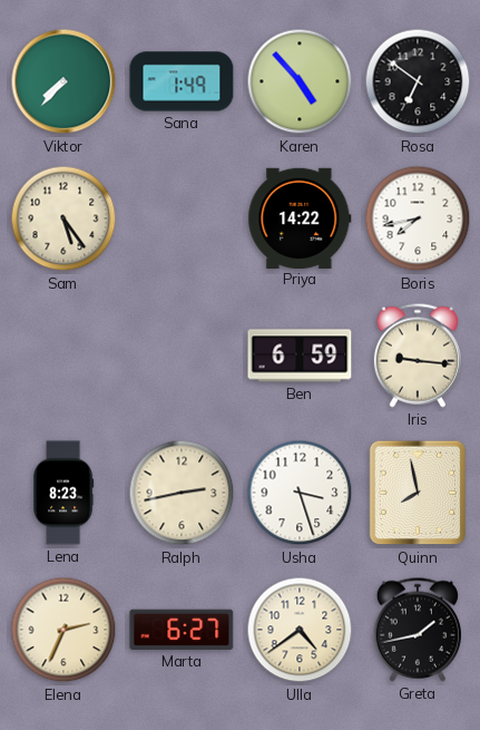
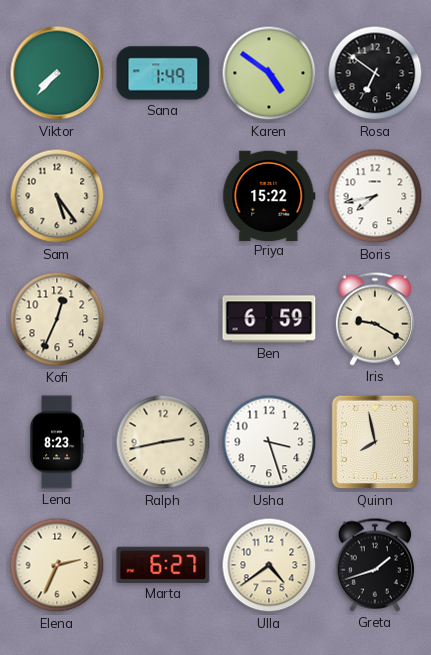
Karen: 4:53 -> 4:51 (269, 73)
Priya: 14:22 -> 15:22 (269, 195)
Kofi: none -> 12:34 (57, 319)
Iris: 9:16 -> 9:20 (375, 319)
Greta: 1:43 -> 1:42 (375, 565)
